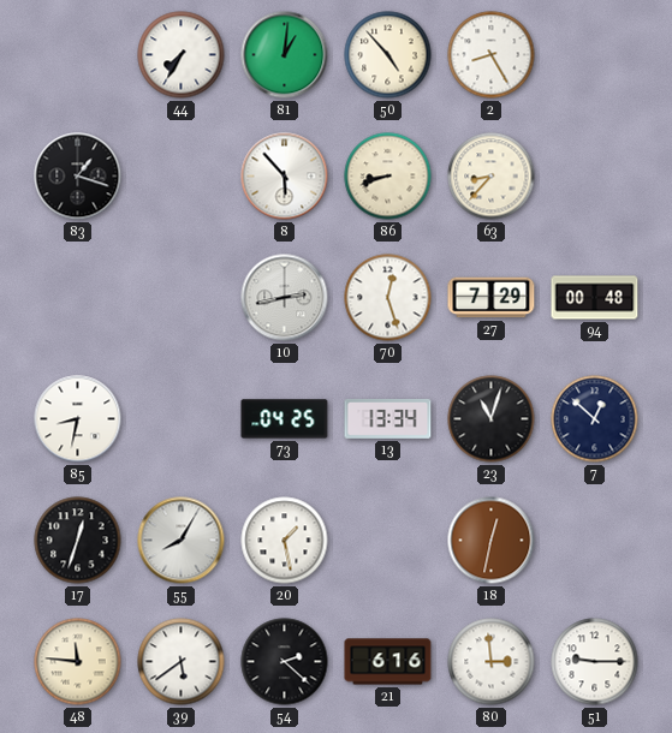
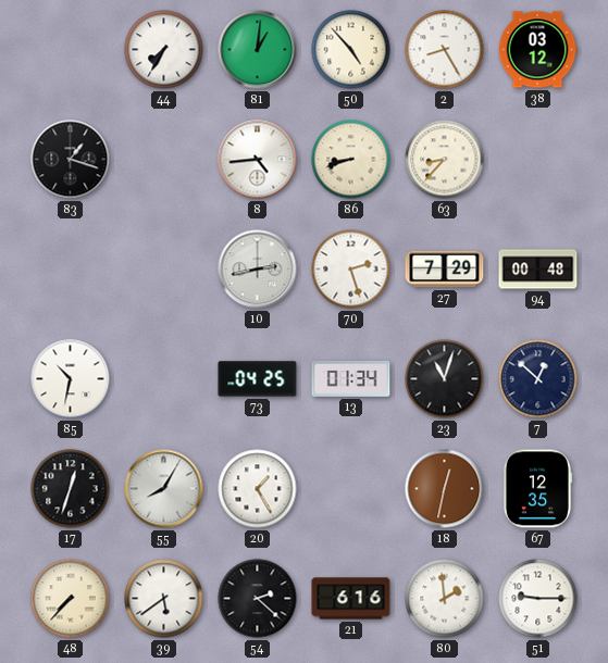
38: none -> 03:12 (537, 50)
8: 5:53 -> 4:44 (258, 160)
70: 12:27 -> 2:27 (351, 270)
85: 8:32 -> 10:32 (71, 379)
13: 13:34 -> 01:34 (351, 378)
20: 1:28 -> 1:25 (258, 489)
67: none -> 12:35 (537, 489)
48: 11:46 -> 7:37 (71, 599)
80: 2:59 -> 1:59 (445, 599)
